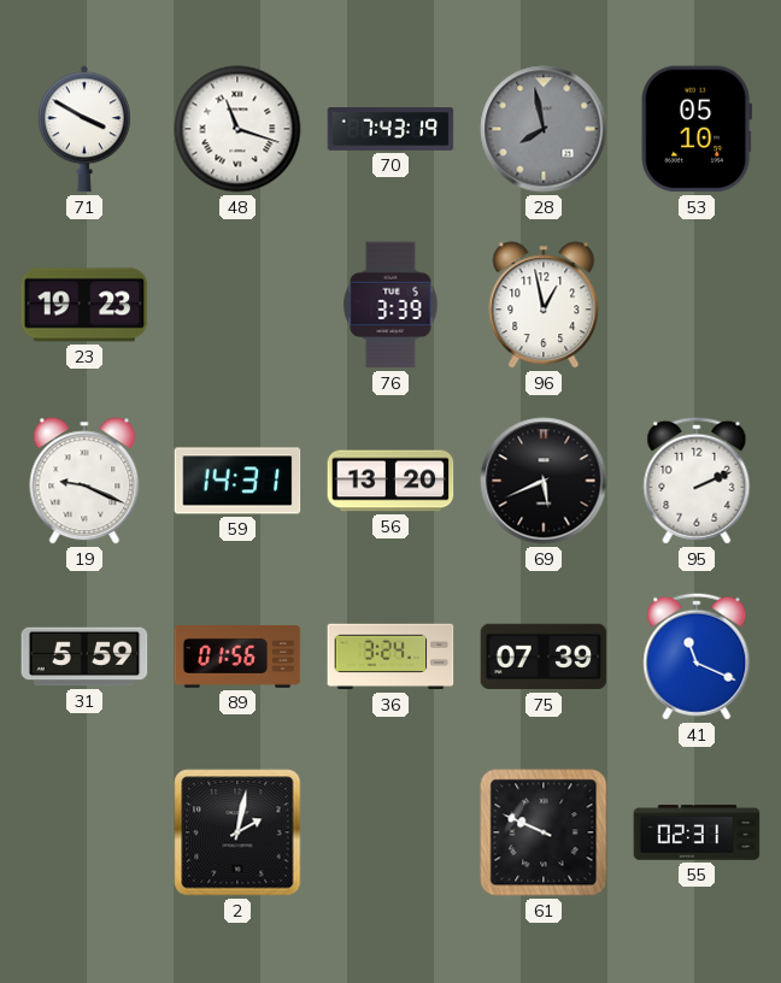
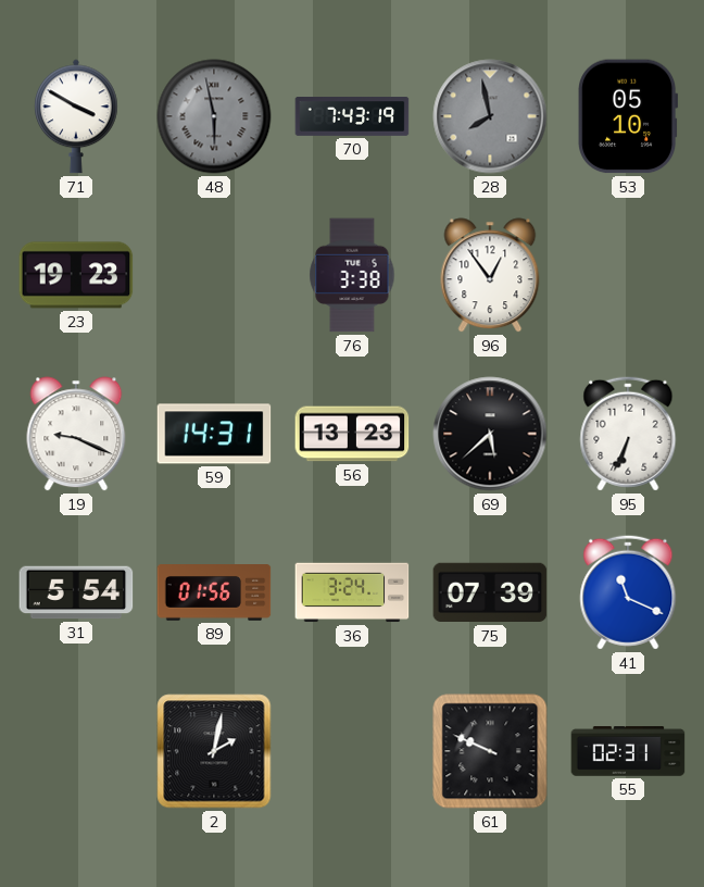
48: 11:18 -> 5:58 (214, 116)
48 dial: white -> grey (214, 116)
76: 3:39 -> 3:38 (352, 275)
96: 12:58 -> 12:54 (490, 275)
56: 13:20 -> 13:23 (352, 434)
69: 5:41 -> 5:38 (490, 434)
95: 2:11 -> 6:34 (628, 434)
31: 5:59 -> 5:54 (76, 592)
